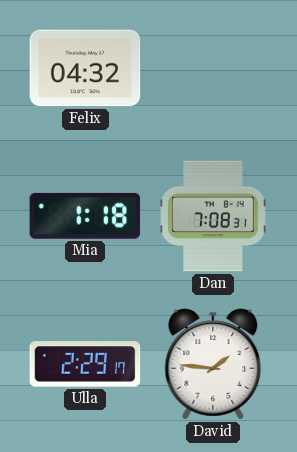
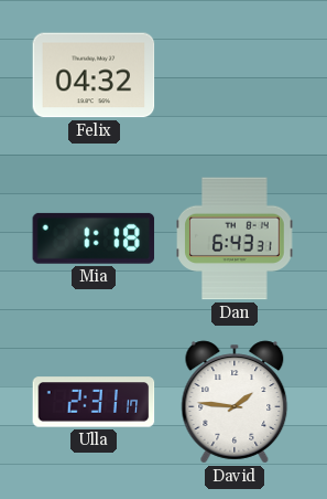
Dan: 7:08 -> 6:43 (235, 238)
Ulla: 2:29 -> 2:31 (94, 402)
